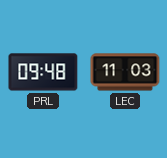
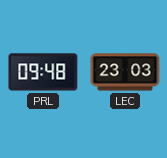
LEC: 11:03 -> 23:03 (125, 72)
